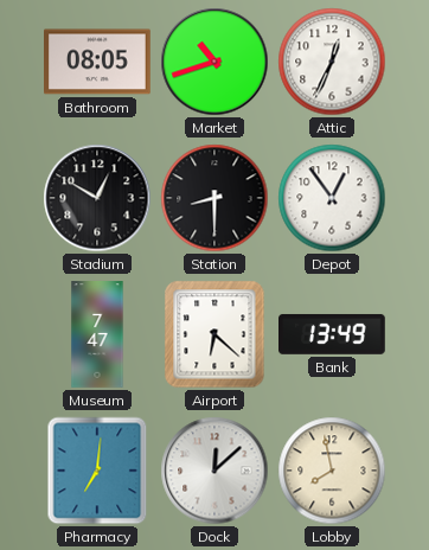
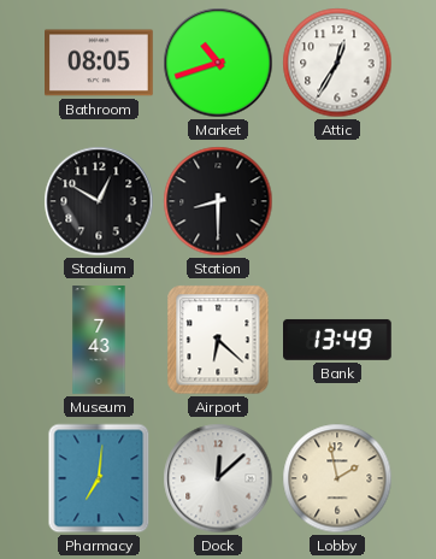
Attic: 12:34 -> 12:35 (337, 63)
Depot: 12:54 -> none (332, 198)
Museum: 7:47 -> 7:43 (99, 340)
Lobby: 7:58 -> 1:58 (337, 478)
